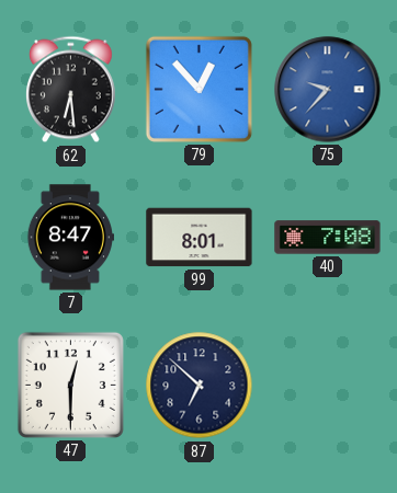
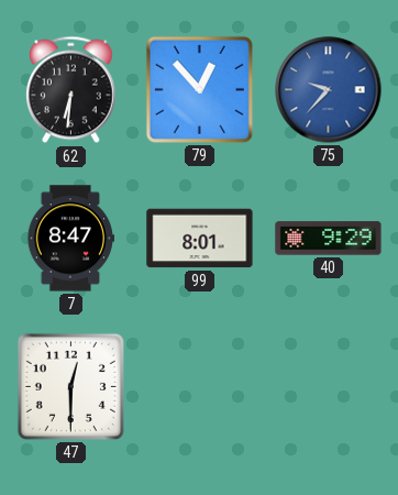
62: 6:29 -> 6:31 (71, 90)
40: 7:08 -> 9:29 (329, 239)
87: 6:52 -> none (200, 386)
